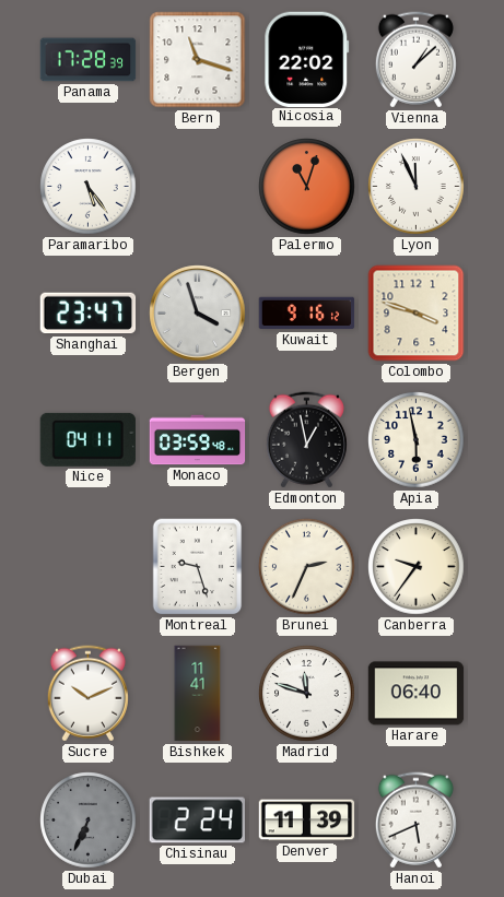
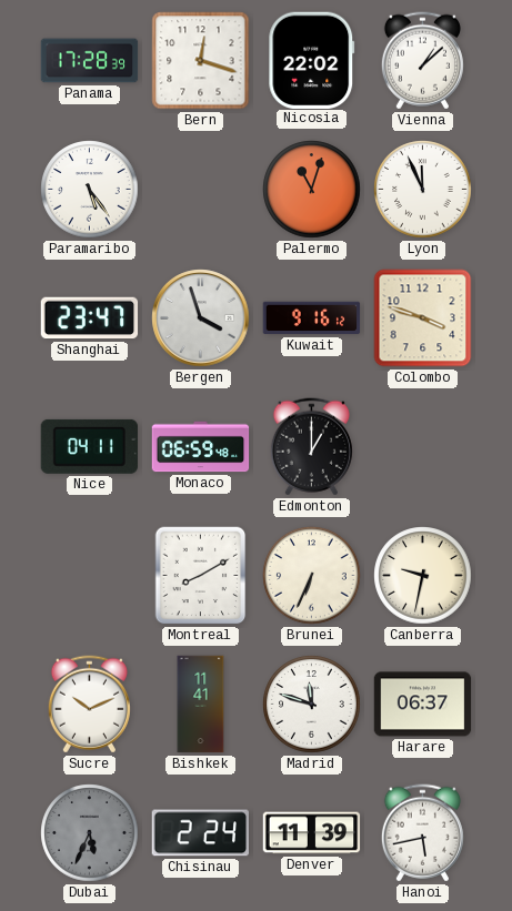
Bern: 11:18 -> 12:18 (201, 61)
Monaco: 03:59 -> 06:59 (201, 447)
Edmonton: 12:58 -> 1:00 (311, 447)
Apia: 5:58 -> none (417, 440)
Montreal: 9:27 -> 8:10 (201, 576)
Brunei: 2:34 -> 6:34 (312, 576)
Canberra: 9:36 -> 9:32 (423, 576)
Harare: 06:40 -> 06:37 (423, 705)
Dubai: 6:34 -> 5:34 (90, 833)
Hanoi: 5:41 -> 5:43 (422, 833)
